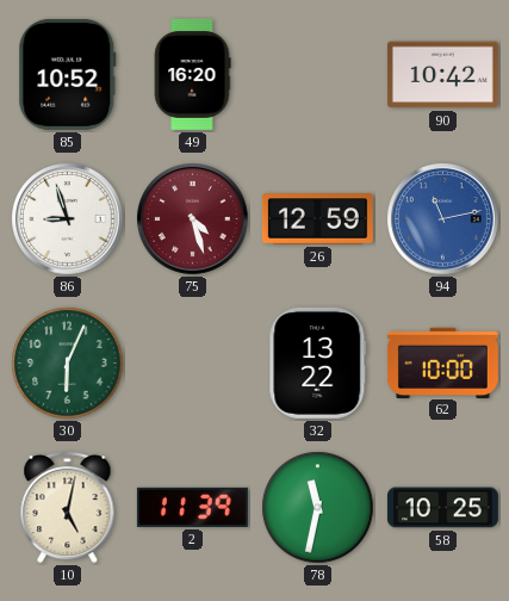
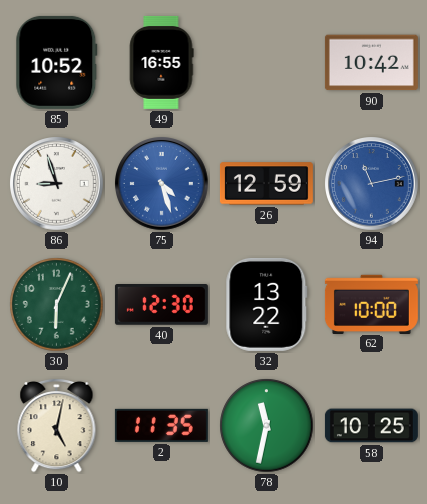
49: 16:20 -> 16:55 (161, 62)
75 dial: burgundy -> blue (162, 184)
40: none -> 12:30 (161, 305)
2: 11:39 -> 11:35 (161, 425)
